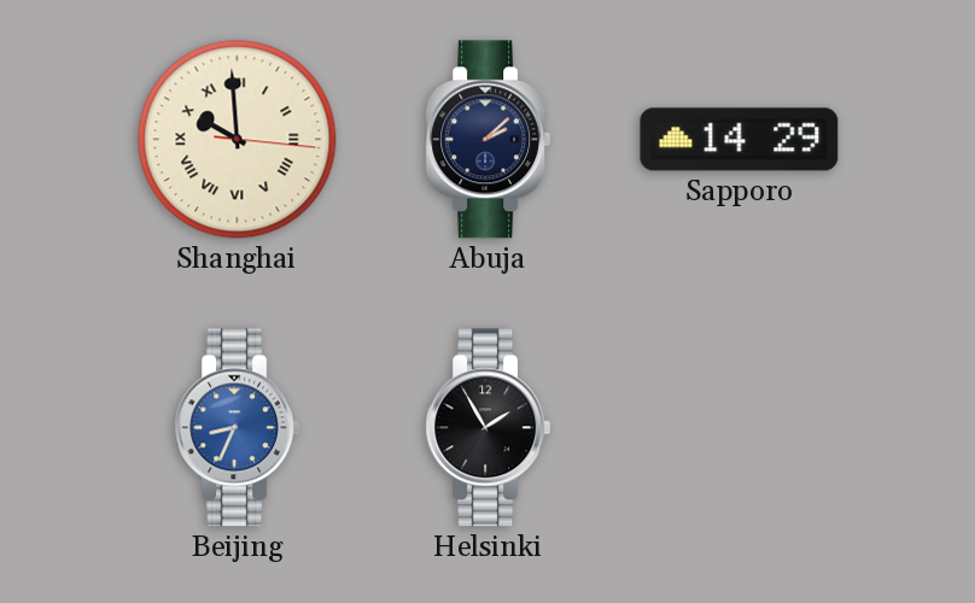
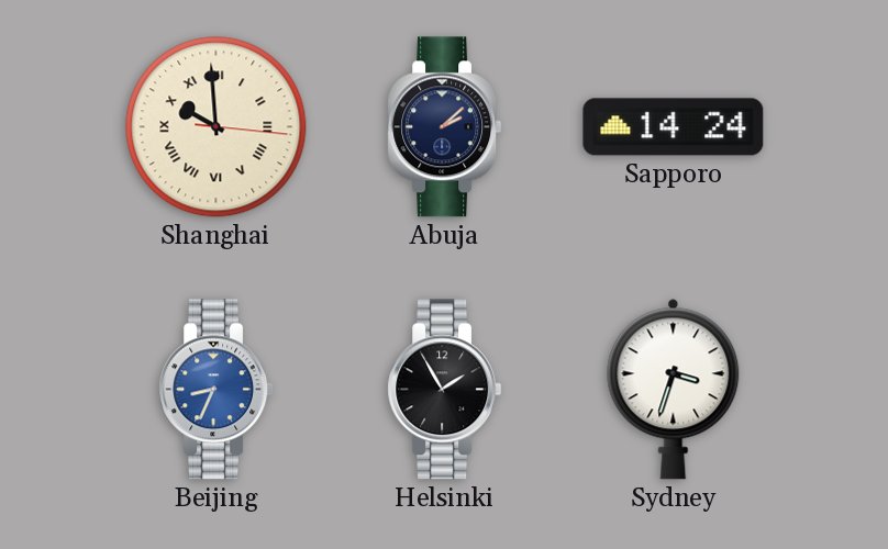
Sapporo: 14:29 -> 14:24 (674, 127)
Sydney: none -> 3:33 (674, 389)
